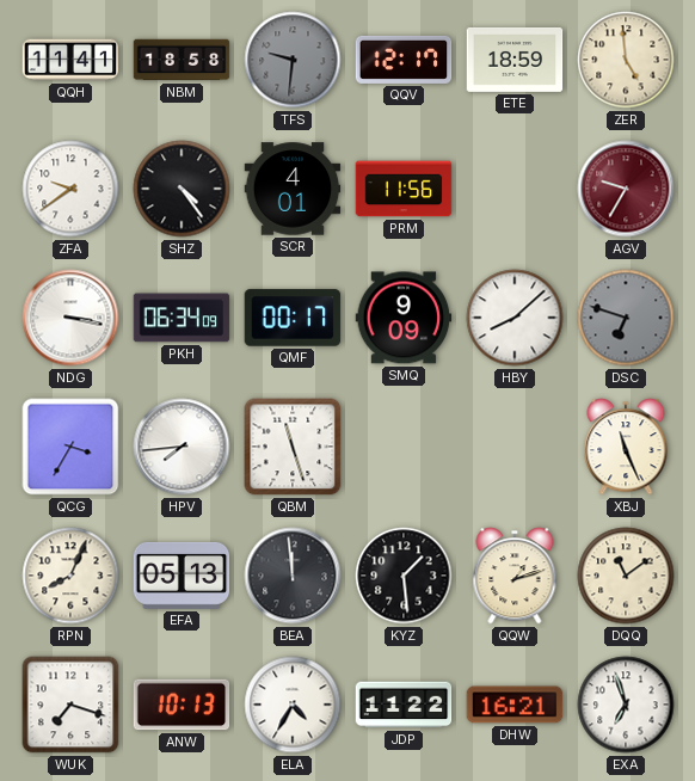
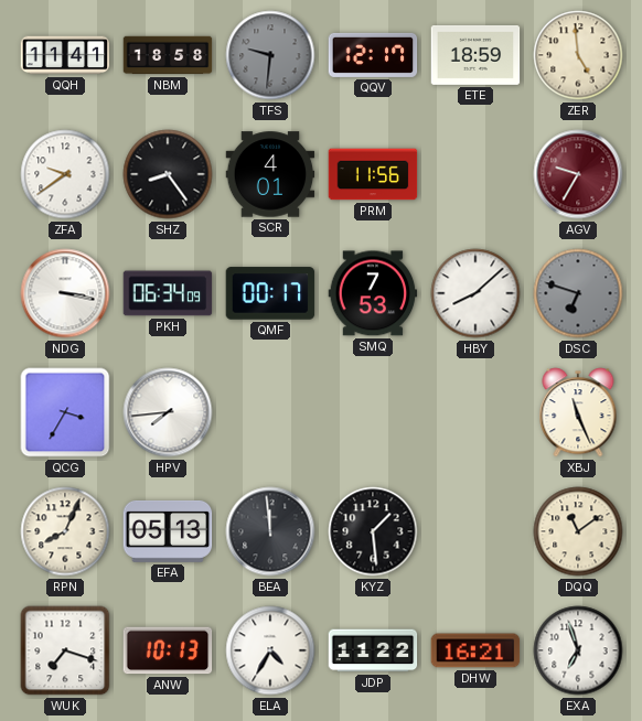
SHZ: 4:24 -> 8:24 (168, 174)
SMQ: 9:09 -> 7:53 (373, 293)
QBM: 11:27 -> none (293, 447)
QQW: 1:12 -> none (515, 576)
